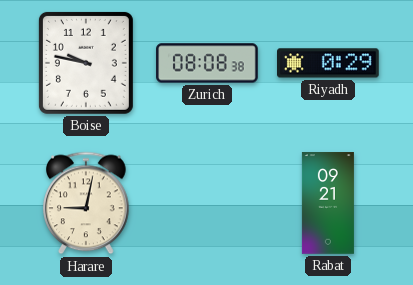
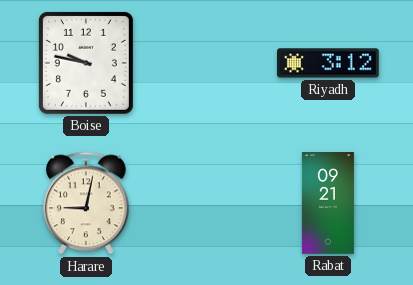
Zurich: 08:08 -> none (207, 63)
Riyadh: 0:29 -> 3:12 (328, 63)
